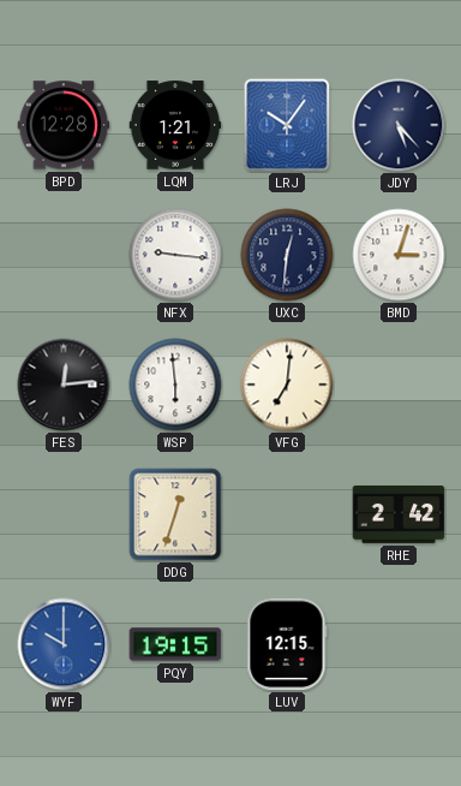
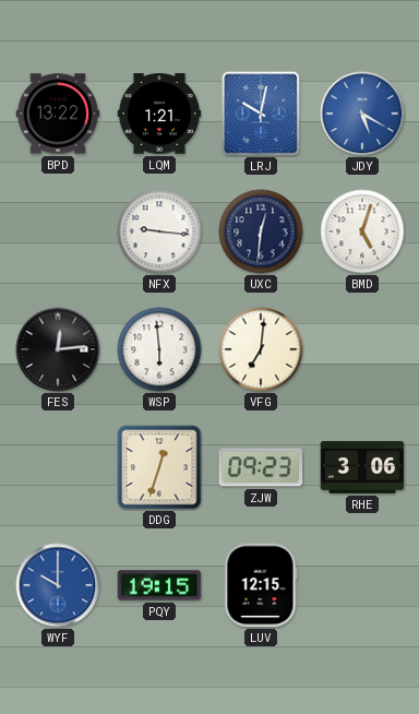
BPD: 12:28 -> 13:22 (58, 114)
LRJ: 10:06 -> 10:02 (261, 114)
JDY: 5:23 -> 5:20 (362, 114)
JDY dial: navy -> blue (362, 114)
BMD: 3:03 -> 5:03 (362, 231)
ZJW: none -> 09:23 (261, 467)
RHE: 2:42 -> 3:06 (362, 467)
